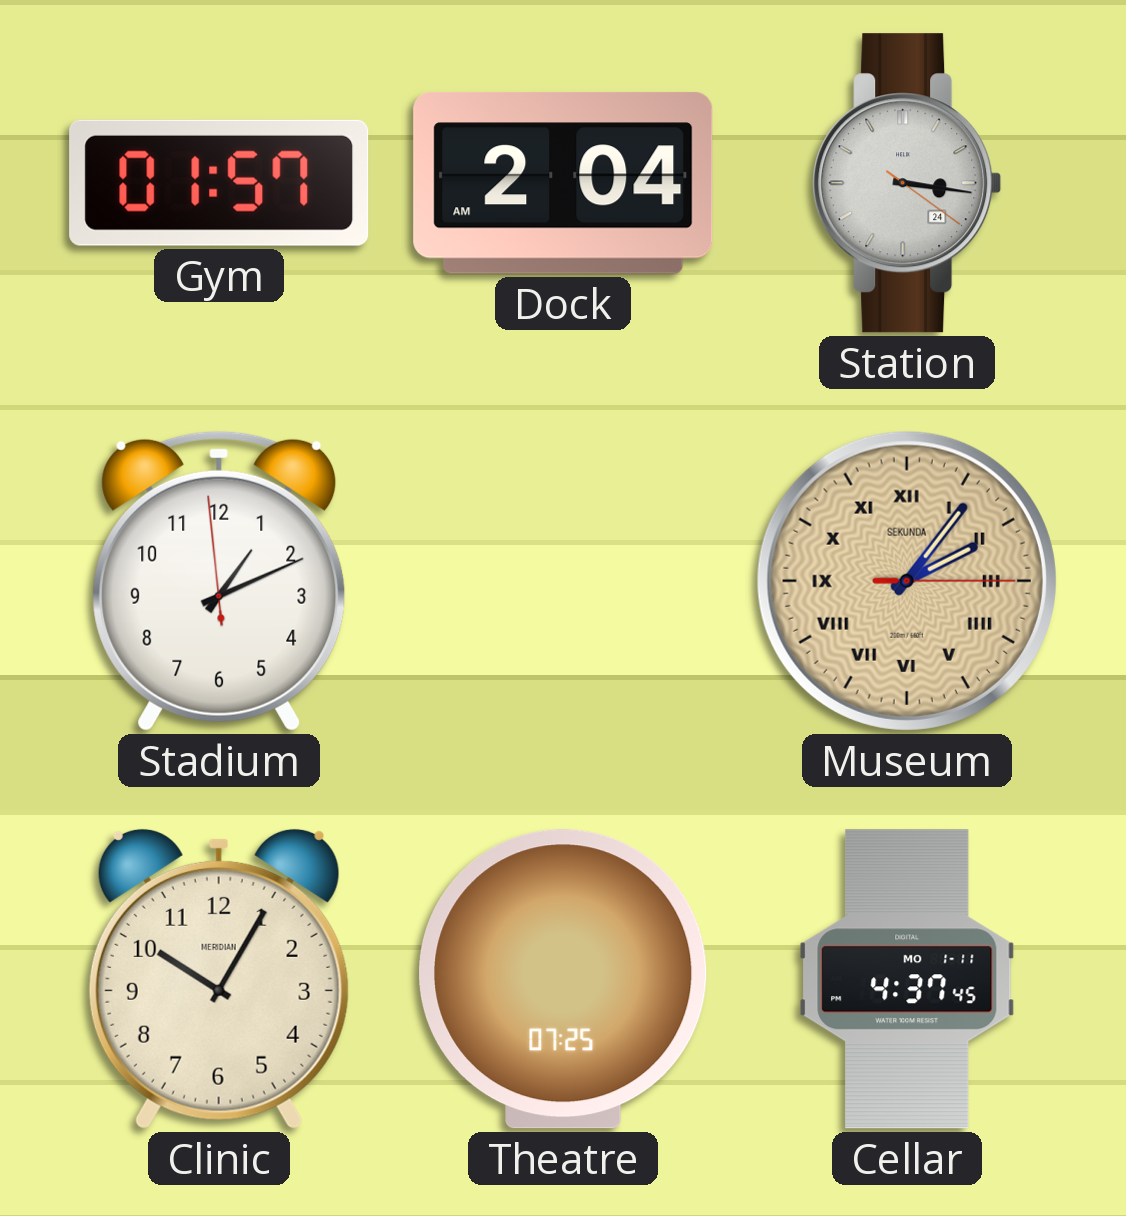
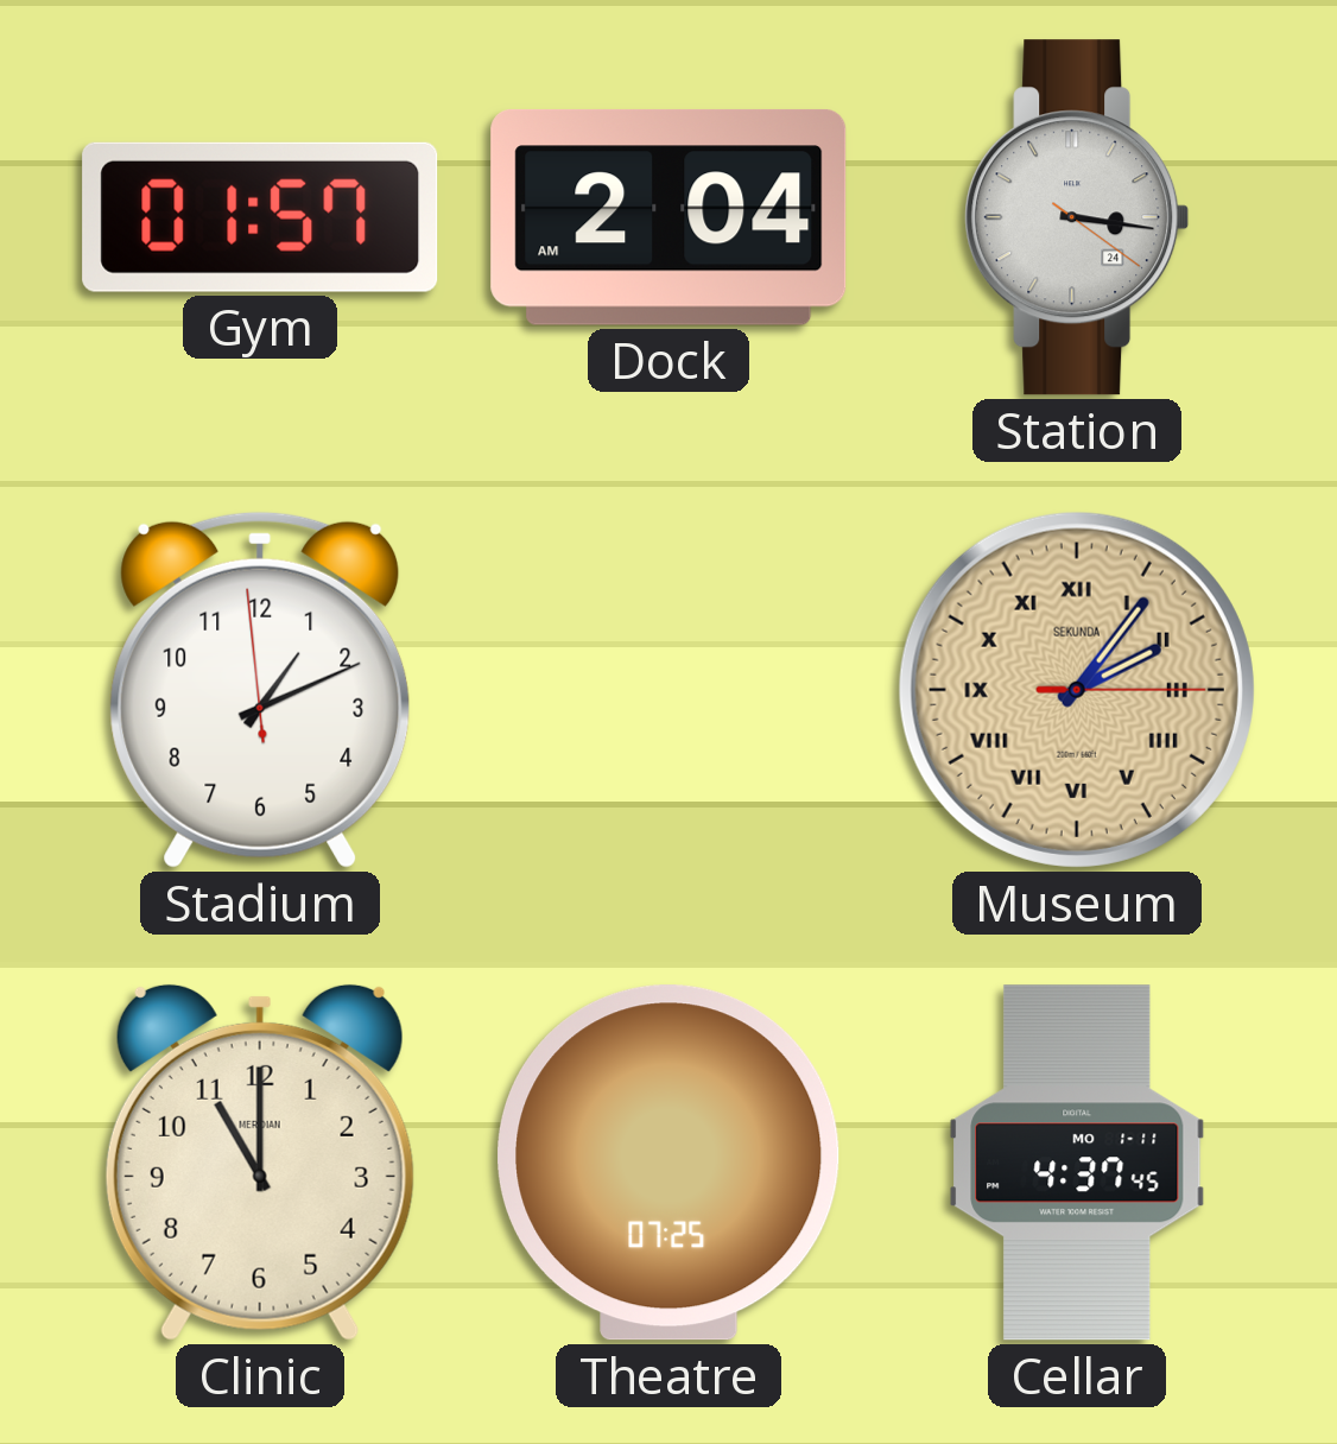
Clinic: 10:05 -> 11:00 (260, 1163)
